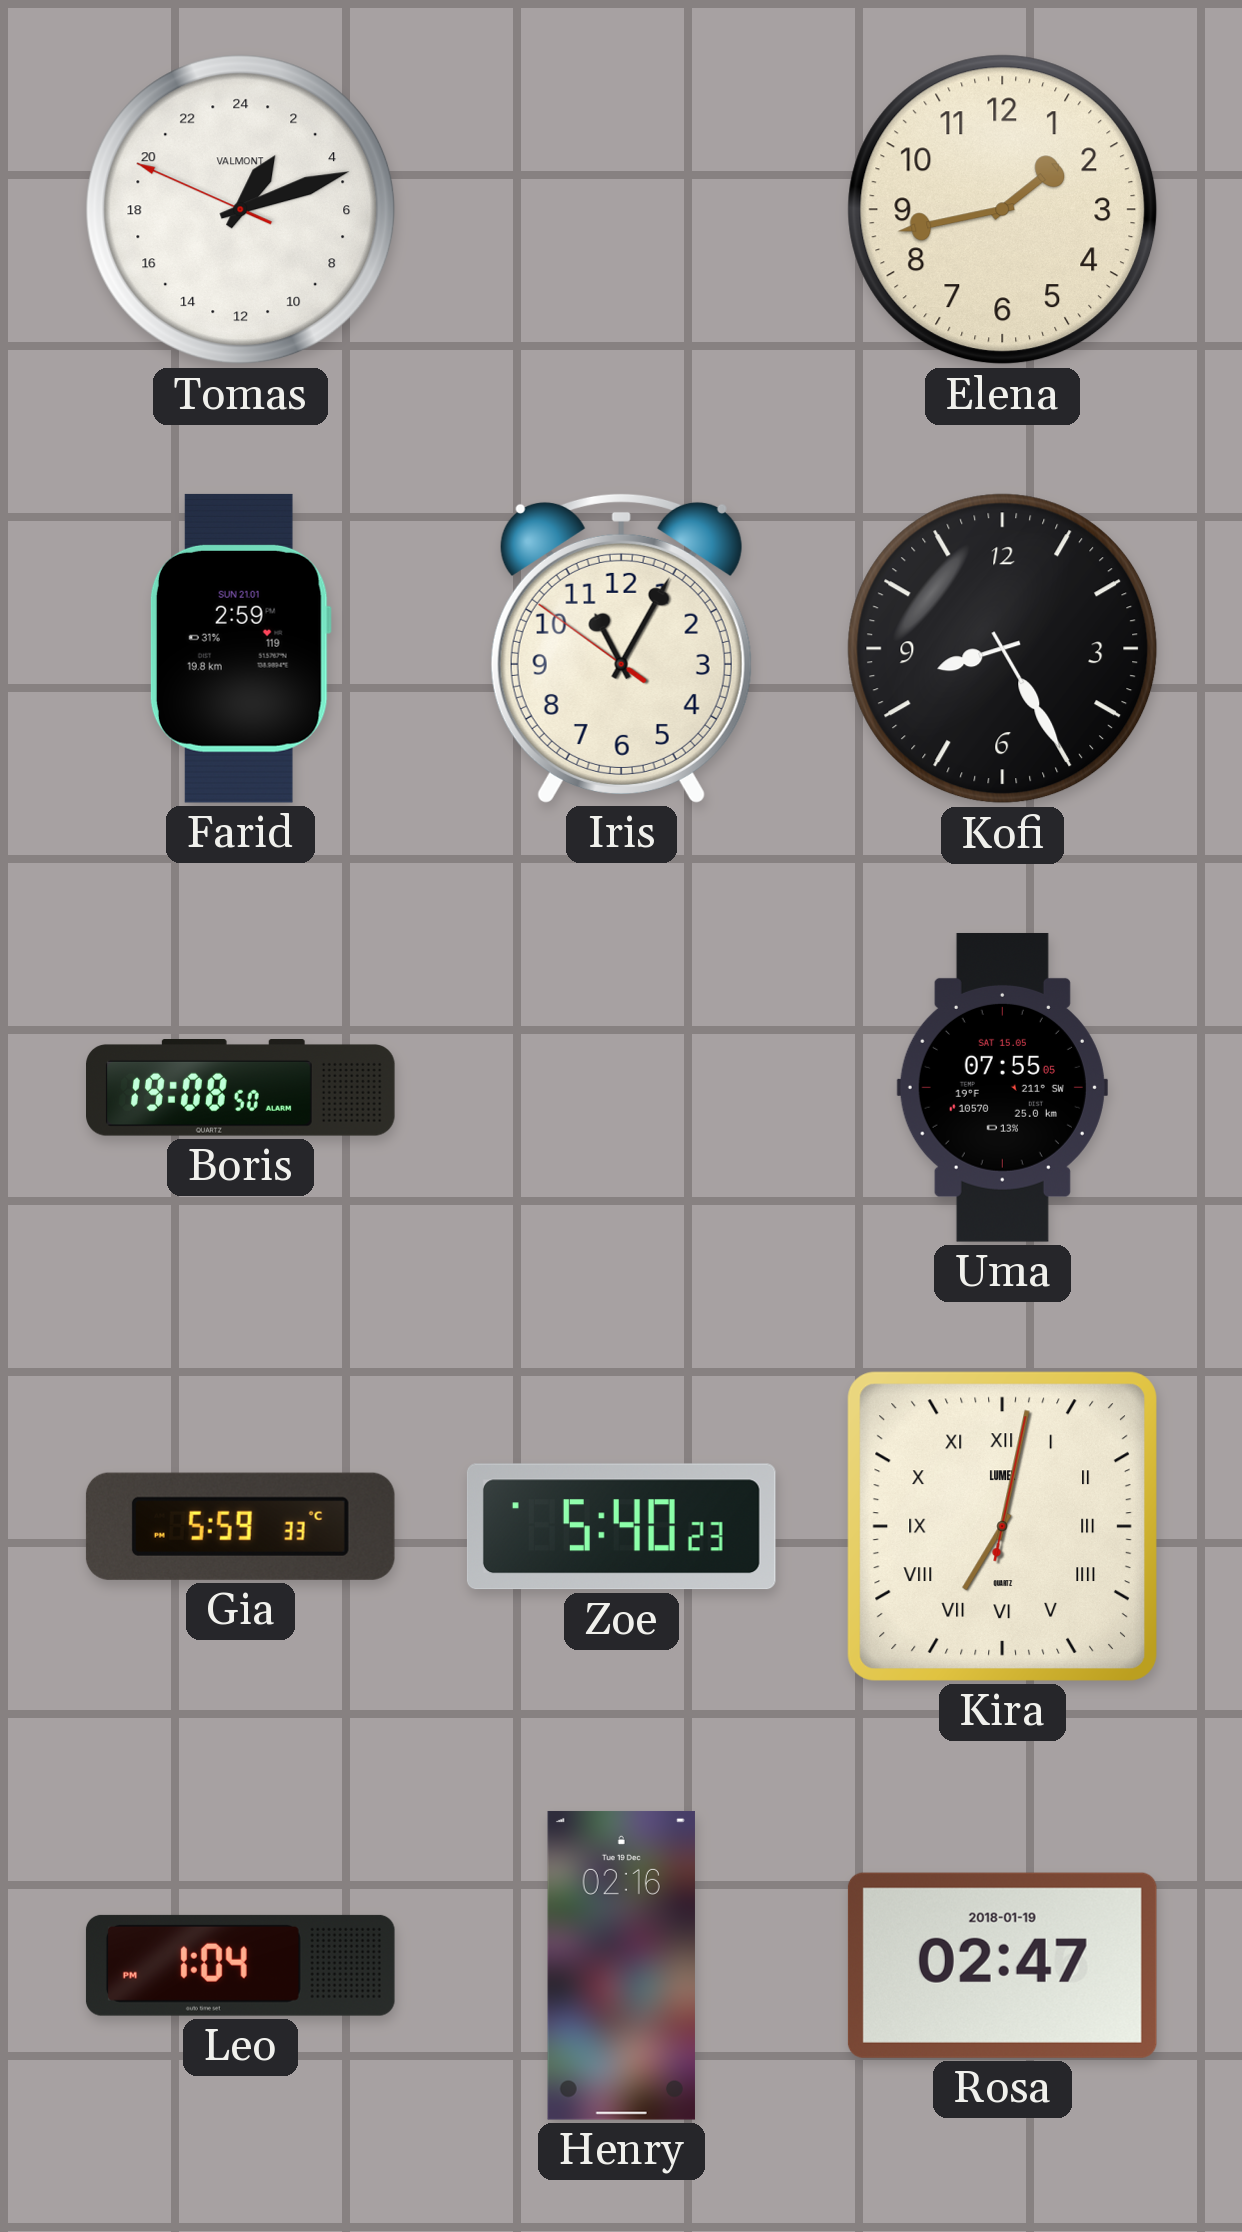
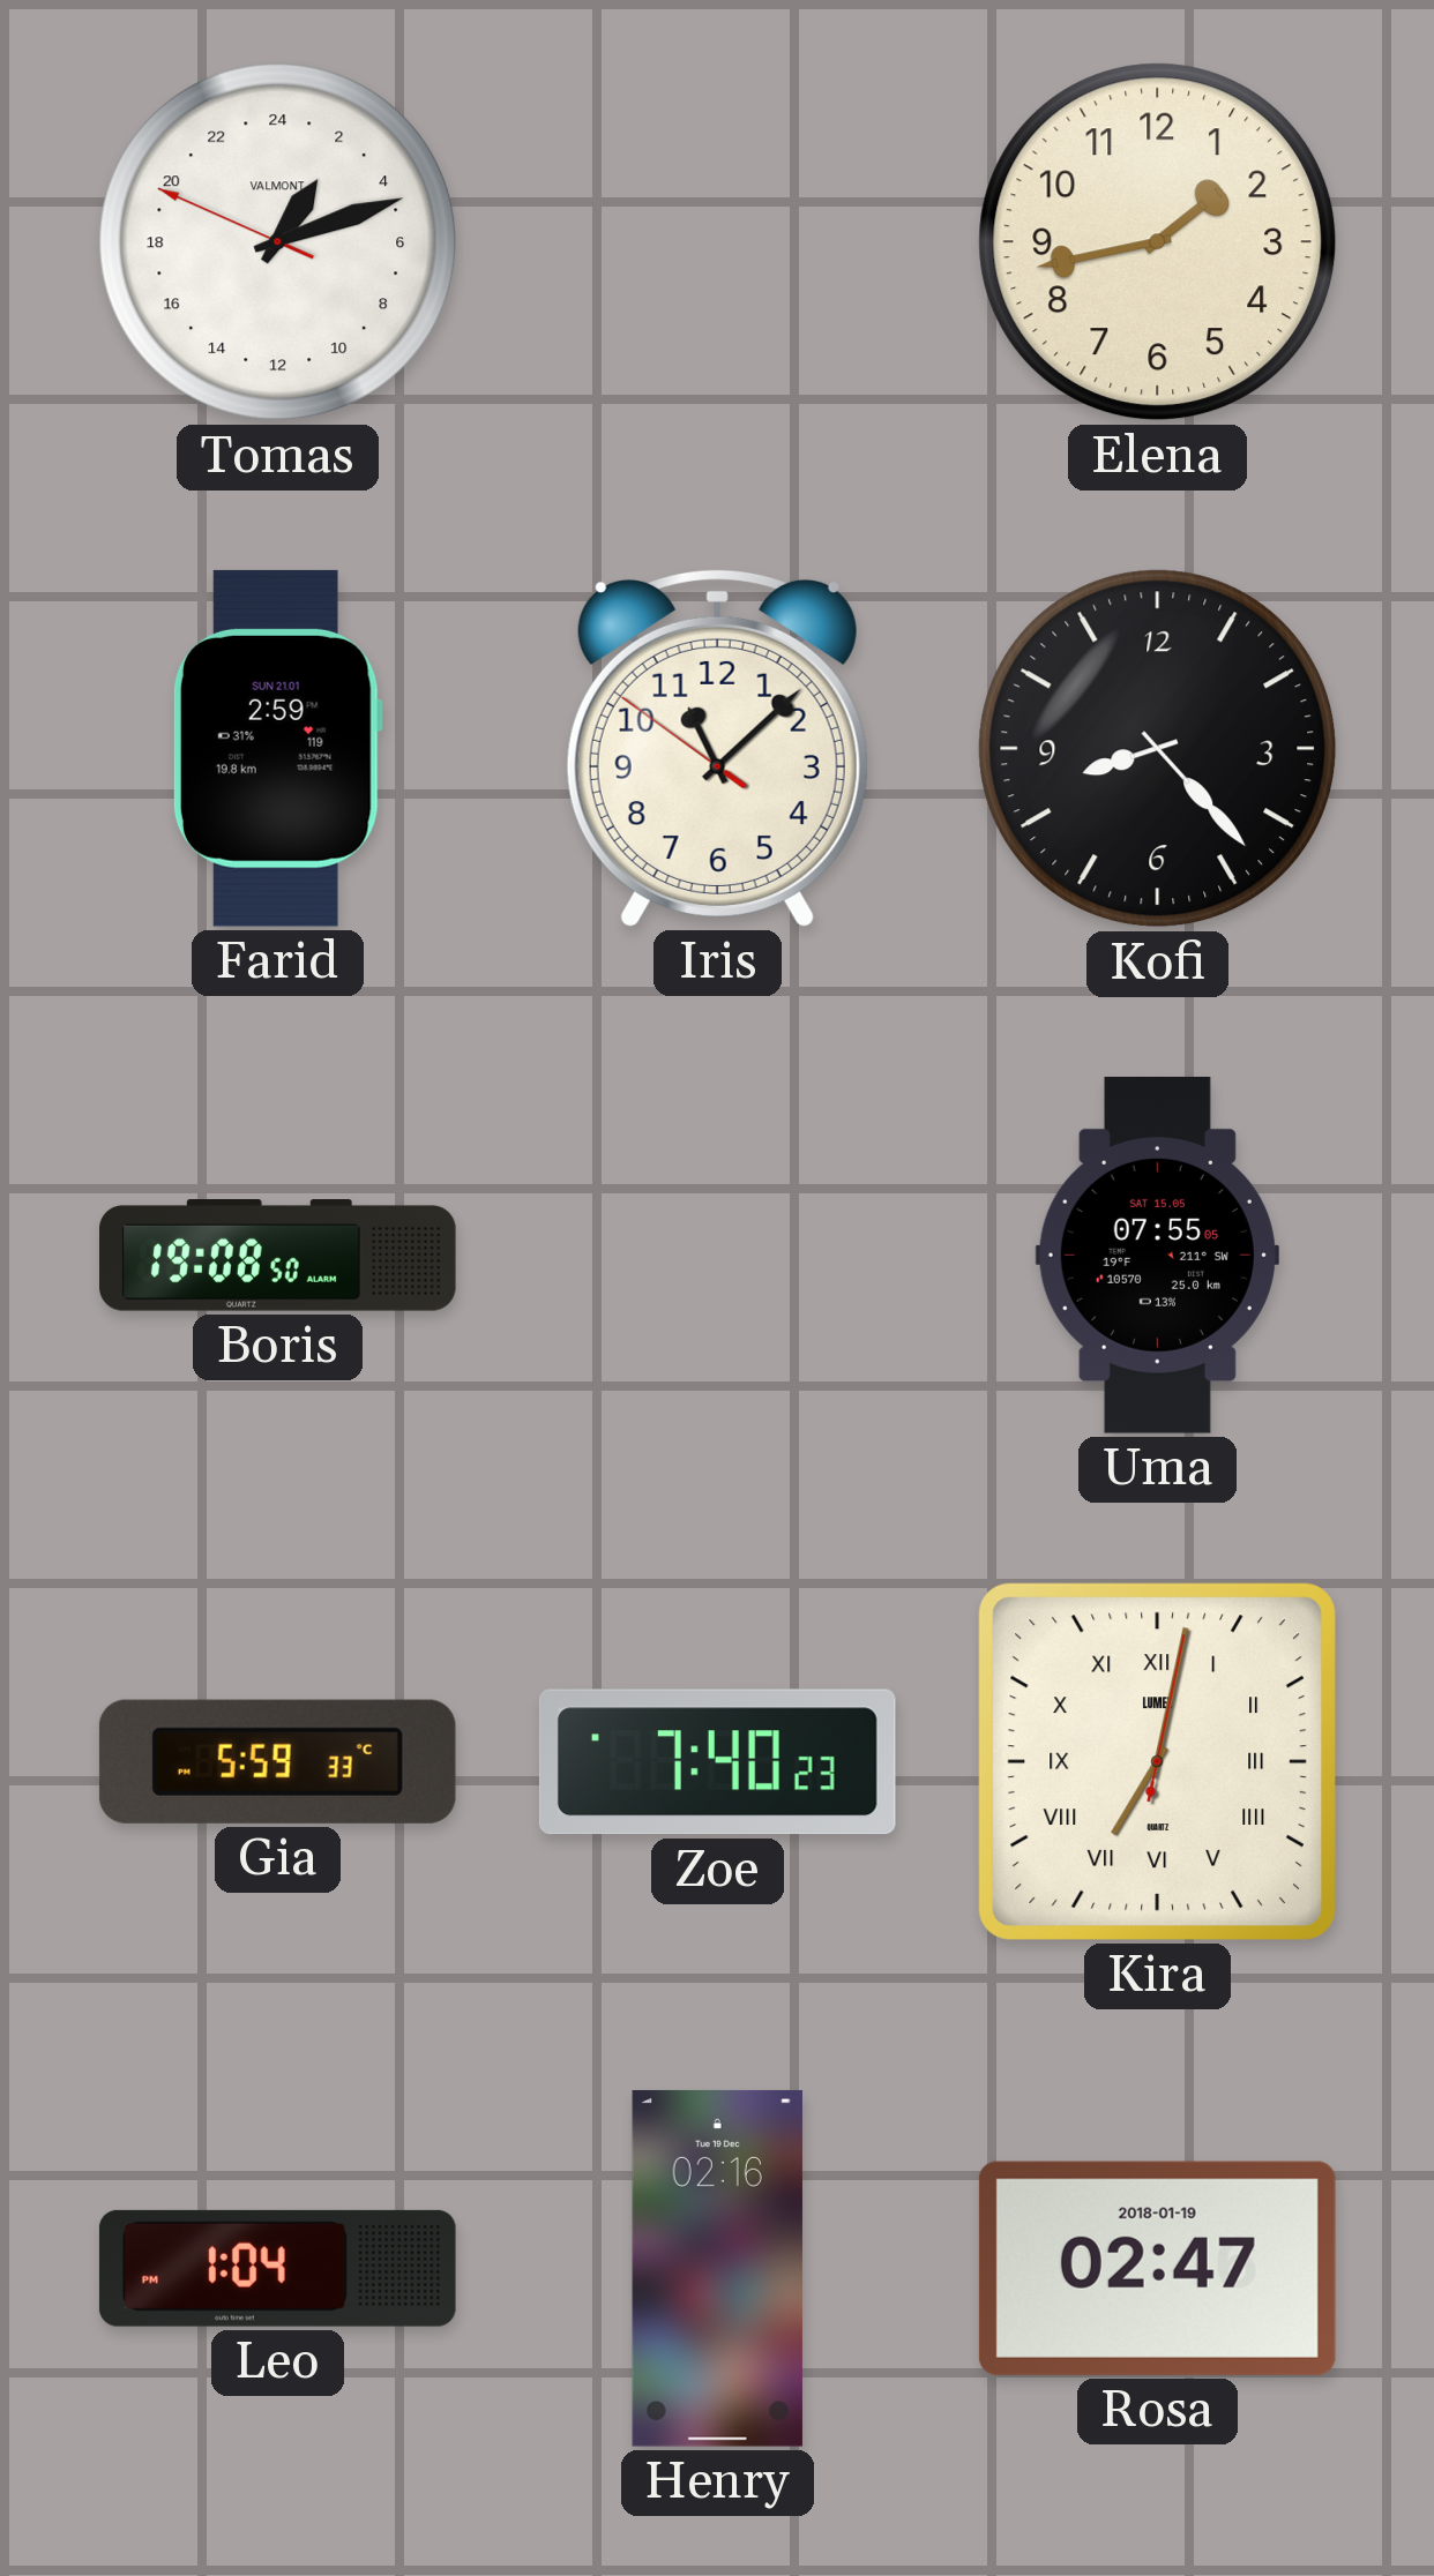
Iris: 11:04 -> 11:07 (717, 748)
Kofi: 8:25 -> 8:23 (1158, 749)
Zoe: 5:40 -> 7:40 (717, 1762)
